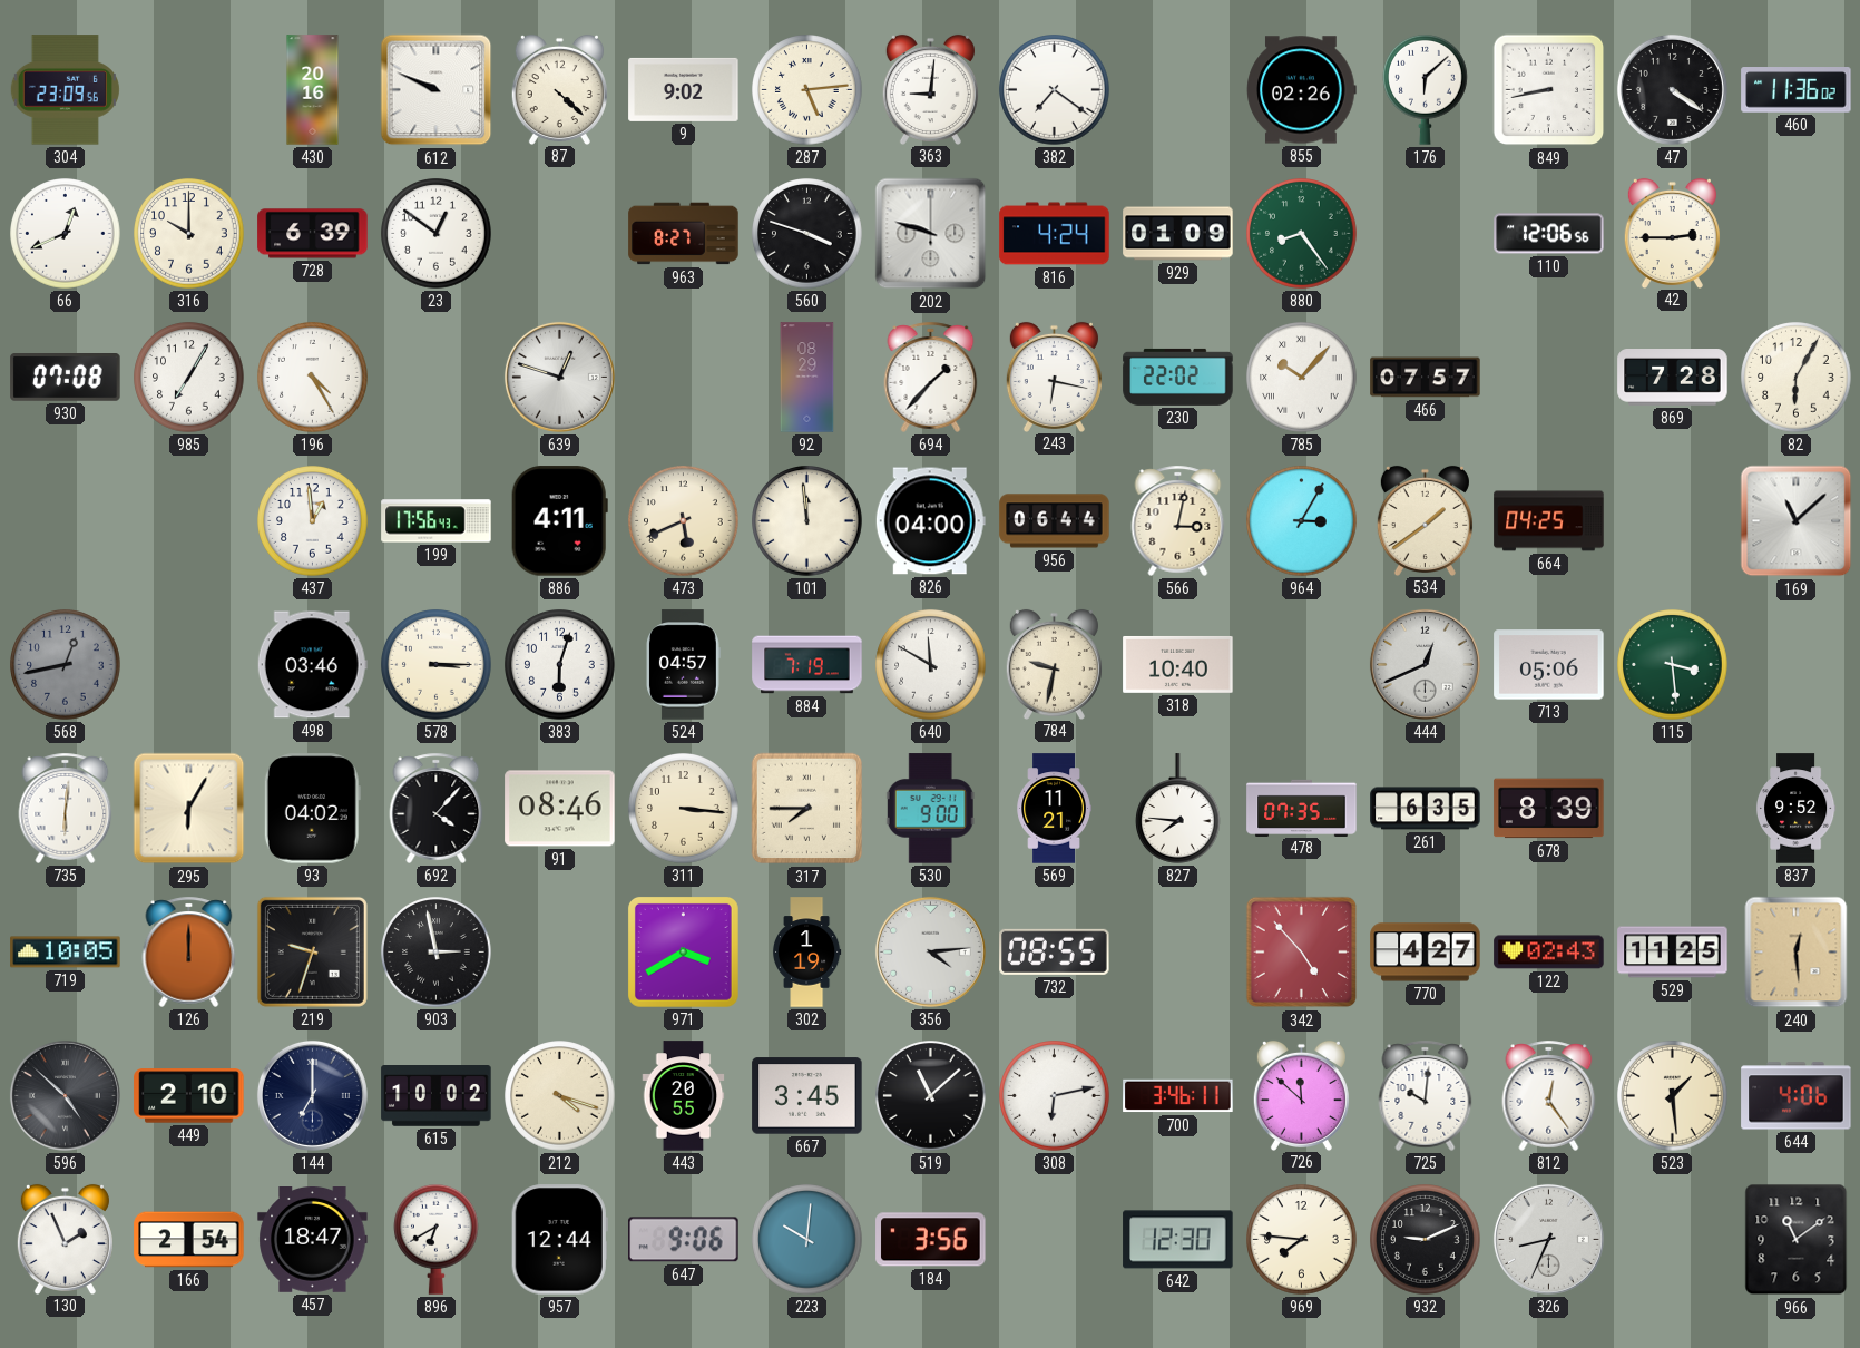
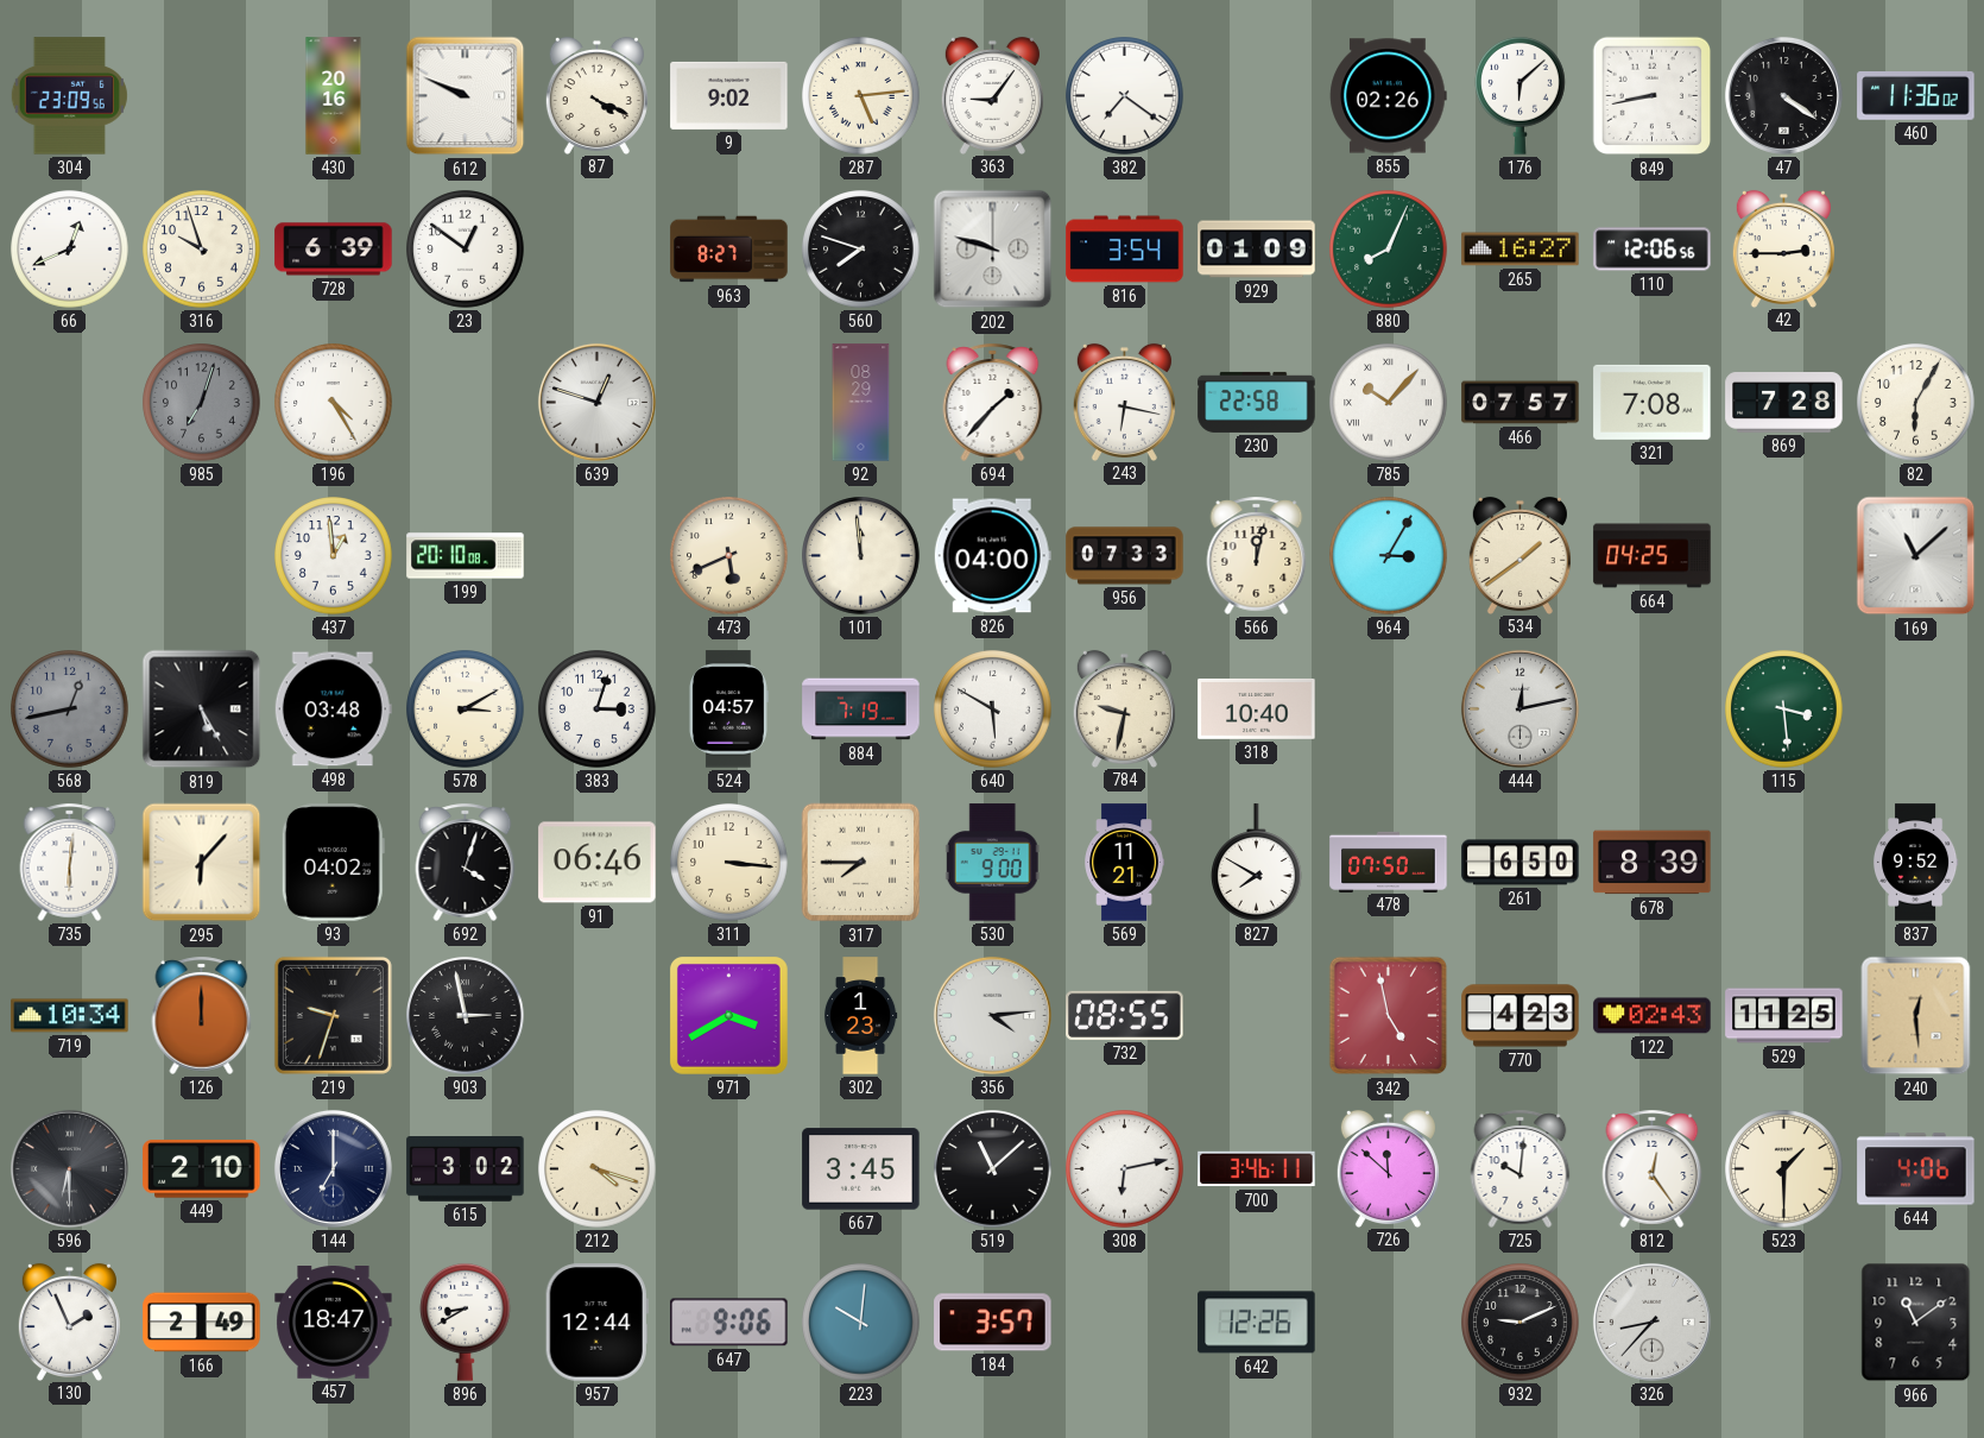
87: 4:22 -> 4:19 (596, 95)
363: 9:01 -> 9:06 (992, 95)
316: 10:00 -> 9:57 (202, 250)
560: 3:48 -> 7:48 (861, 250)
816: 4:24 -> 3:54 (1125, 250)
880: 8:24 -> 8:04 (1389, 250)
265: none -> 16:27 (1521, 250)
930: 07:08 -> none (66, 378)
985: 7:05 -> 7:03 (202, 403)
985 dial: white -> grey (202, 403)
230: 22:02 -> 22:58 (1257, 402)
321: none -> 7:08 (1653, 402)
199: 17:56 -> 20:10 (466, 556)
886: 4:11 -> none (559, 521)
956: 06:44 -> 07:33 (1125, 556)
566: 3:02 -> 12:02 (1257, 555)
819: none -> 5:25 (202, 709)
498: 03:46 -> 03:48 (333, 709)
578: 3:15 -> 3:10 (466, 709)
383: 6:03 -> 3:03 (598, 709)
640: 11:50 -> 5:50 (993, 709)
444: 12:41 -> 12:13 (1519, 708)
713: 05:06 -> none (1549, 665)
295: 6:05 -> 6:07 (202, 863)
692: 4:07 -> 4:03 (466, 862)
91: 08:46 -> 06:46 (598, 863)
827: 7:46 -> 7:50 (1257, 863)
478: 07:35 -> 07:50 (1389, 862)
261: 6:35 -> 6:50 (1521, 863)
719: 10:05 -> 10:34 (70, 1016)
302: 1:19 -> 1:23 (860, 1016)
342: 4:53 -> 4:58 (1389, 1016)
770: 4:27 -> 4:23 (1521, 1016)
596: 4:52 -> 6:30 (69, 1168)
615: 10:02 -> 3:02 (466, 1169)
443: 20:55 -> none (684, 1096)
523: 1:29 -> 1:30 (1784, 1169)
166: 2:54 -> 2:49 (202, 1323)
896: 6:40 -> 8:40 (466, 1322)
184: 3:56 -> 3:57 (993, 1323)
642: 12:30 -> 12:26 (1257, 1323)
969: 7:46 -> none (1302, 1240)
326: 8:34 -> 8:37 (1651, 1322)
